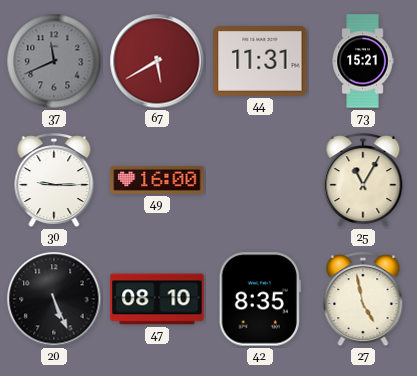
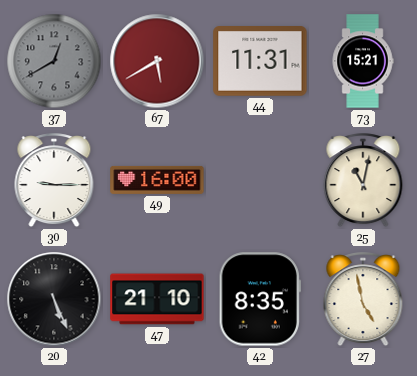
37: 11:41 -> 12:40 (54, 61)
25: 11:05 -> 11:02 (363, 181)
47: 08:10 -> 21:10 (157, 299)
